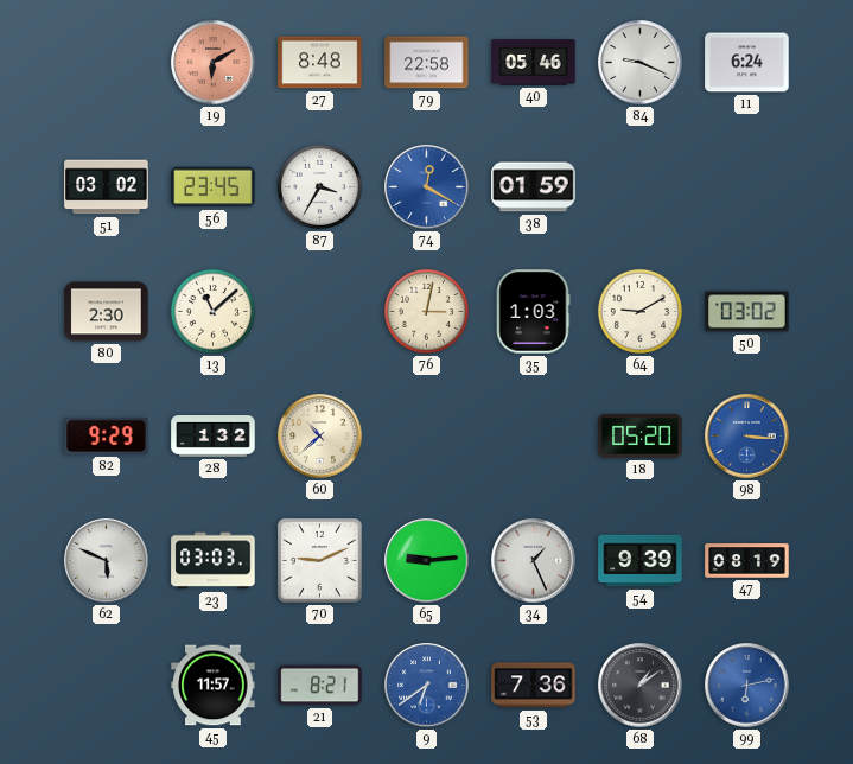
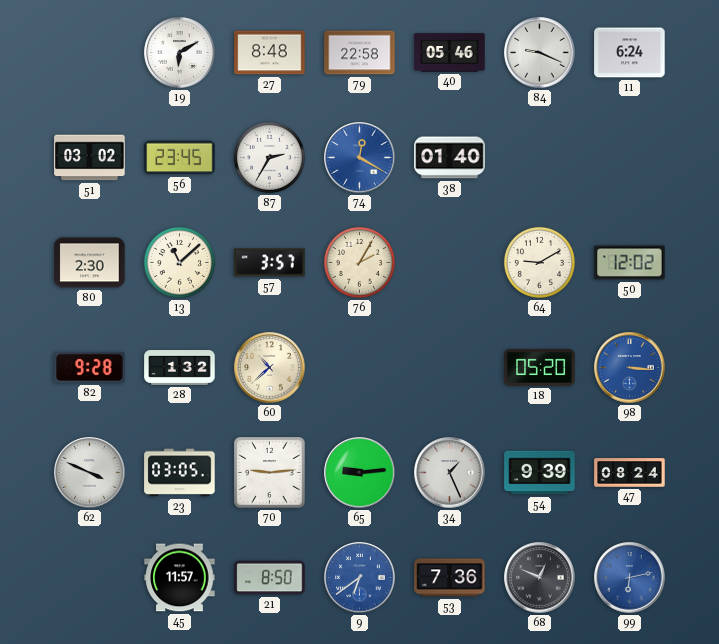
19 dial: salmon -> white (180, 53)
87: 3:35 -> 2:35 (269, 157)
38: 01:59 -> 01:40 (450, 158)
57: none -> 3:57 (270, 263)
76: 3:02 -> 2:05 (359, 262)
35: 1:03 -> none (533, 312)
50: 03:02 -> 12:02 (630, 263)
82: 9:29 -> 9:28 (90, 367)
62: 5:49 -> 3:49 (90, 473)
23: 03:03 -> 03:05 (180, 473)
70: 9:11 -> 9:14 (270, 473)
47: 08:19 -> 08:24 (630, 473)
21: 8:21 -> 8:50 (270, 578)
68: 1:09 -> 12:49 (540, 578)
